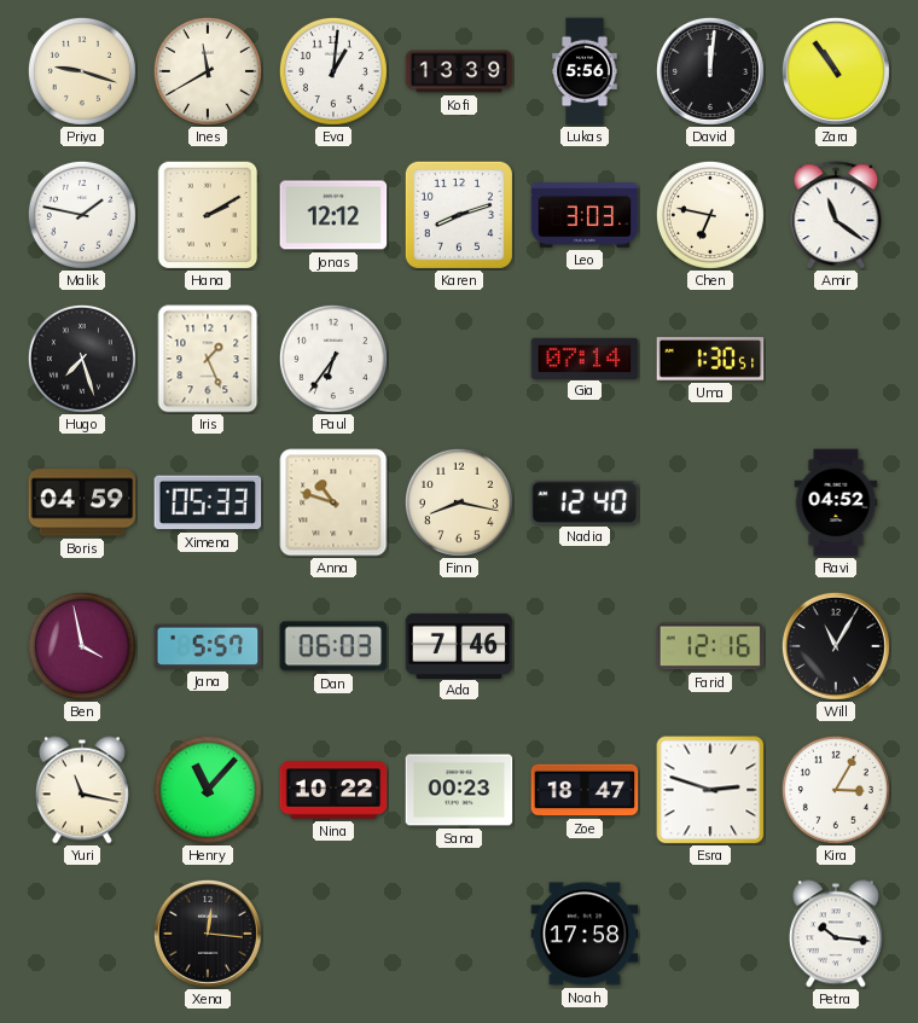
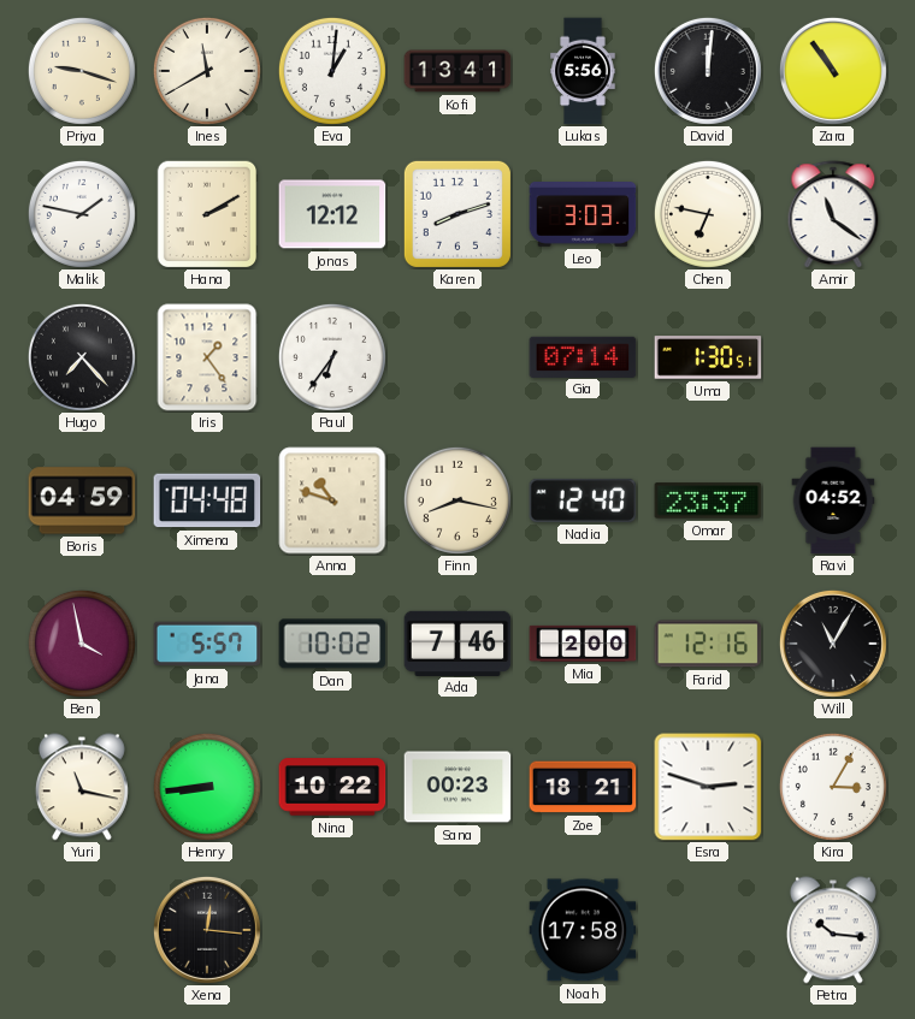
Kofi: 13:39 -> 13:41 (457, 71)
Hugo: 7:27 -> 7:23 (82, 357)
Iris: 1:26 -> 1:24 (207, 357)
Ximena: 05:33 -> 04:48 (207, 500)
Omar: none -> 23:37 (708, 500)
Dan: 06:03 -> 10:02 (332, 644)
Mia: none -> 2:00 (583, 644)
Henry: 11:07 -> 8:44 (207, 787)
Zoe: 18:47 -> 18:21 (583, 787)
